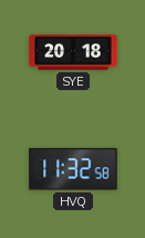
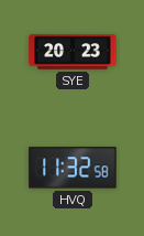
SYE: 20:18 -> 20:23 (73, 52)
